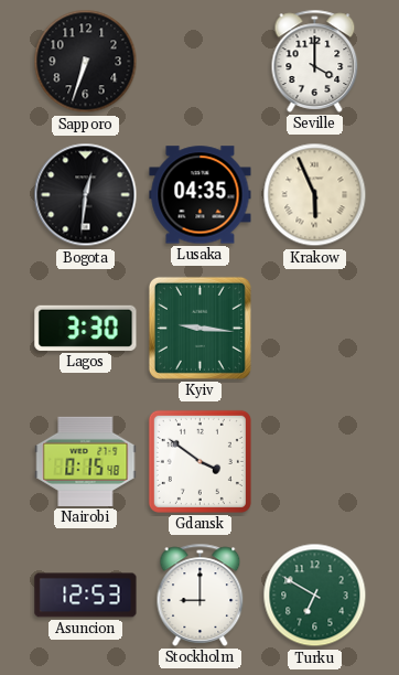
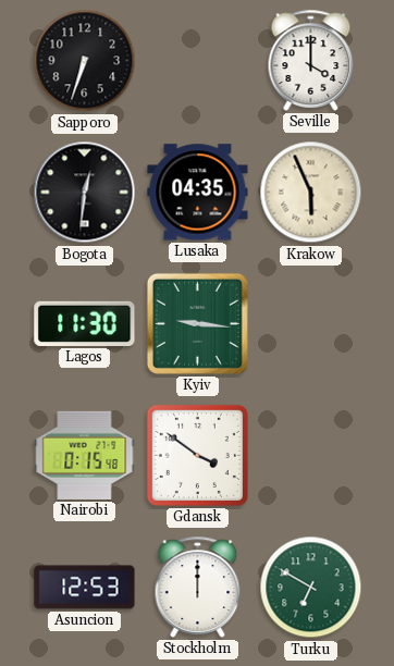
Lagos: 3:30 -> 11:30 (85, 323)
Stockholm: 9:00 -> 12:00 (198, 587)
